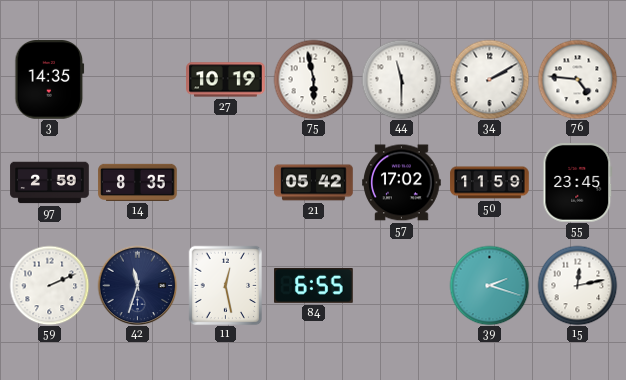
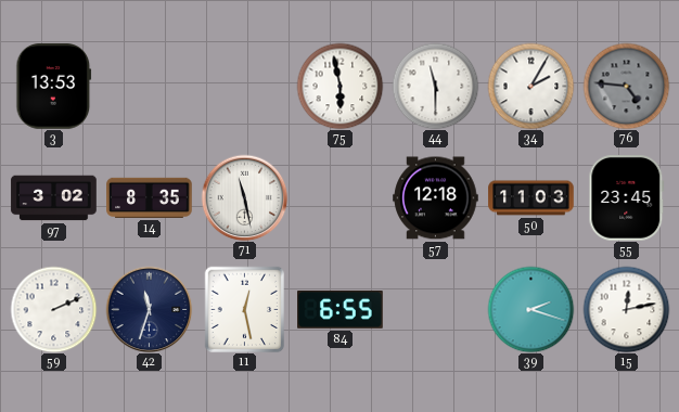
3: 14:35 -> 13:53 (54, 87)
27: 10:19 -> none (226, 80)
34: 2:10 -> 2:05 (530, 86)
76 dial: white -> grey (626, 86)
97: 2:59 -> 3:02 (54, 198)
71: none -> 11:28 (244, 197)
21: 05:42 -> none (314, 183)
57: 17:02 -> 12:18 (436, 198)
50: 11:59 -> 11:03 (531, 198)
